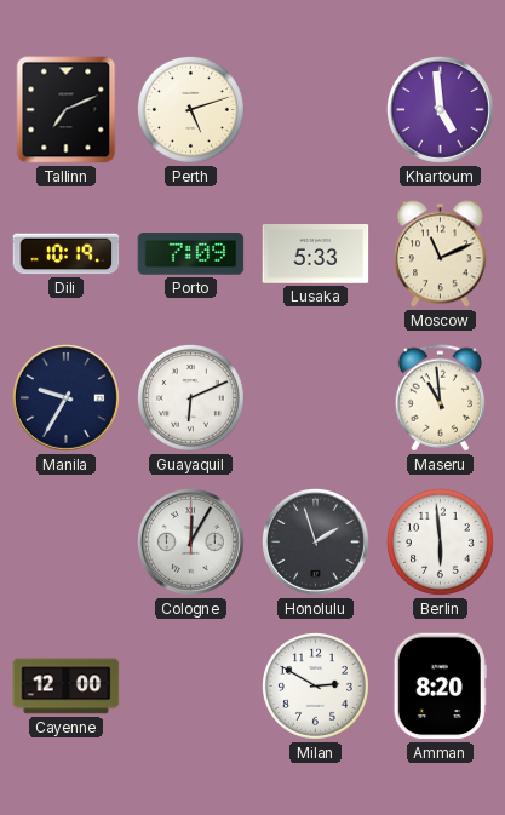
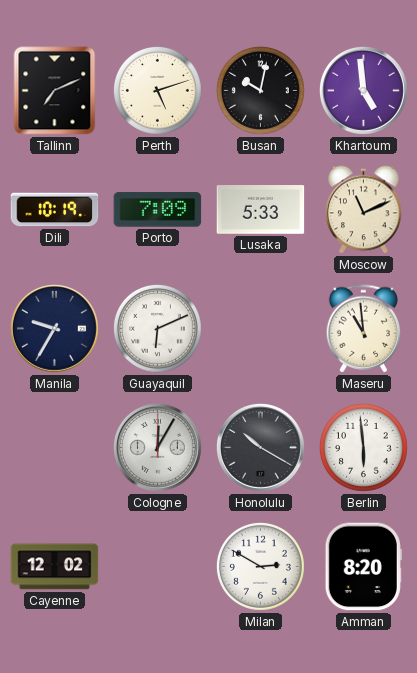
Busan: none -> 10:02 (260, 90)
Honolulu: 1:57 -> 10:20 (260, 447)
Cayenne: 12:00 -> 12:02 (55, 567)
